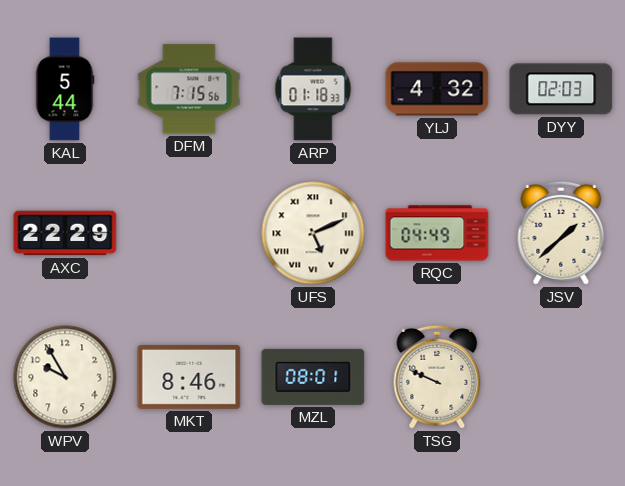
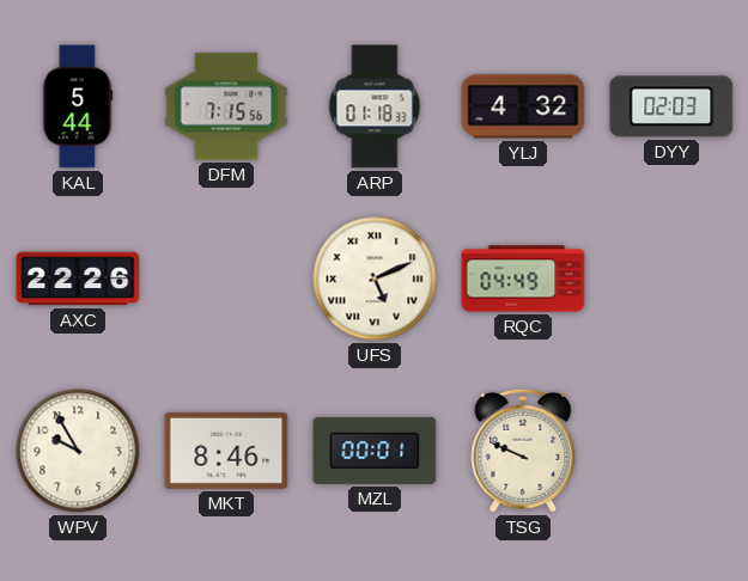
AXC: 22:29 -> 22:26 (78, 279)
JSV: 1:38 -> none (561, 233)
MZL: 08:01 -> 00:01 (375, 451)
